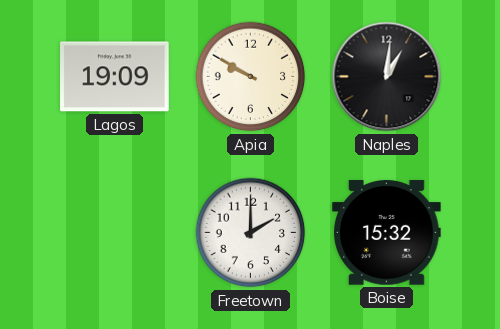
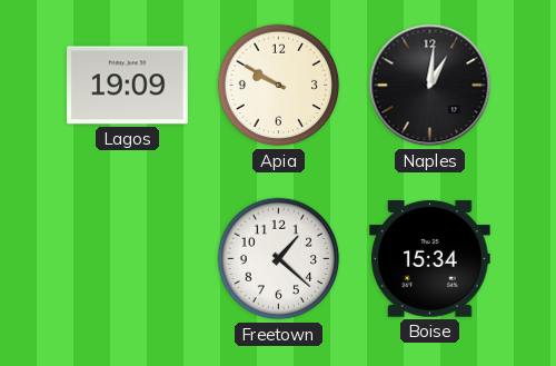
Freetown: 2:00 -> 1:22 (279, 259)
Boise: 15:32 -> 15:34 (430, 259)
